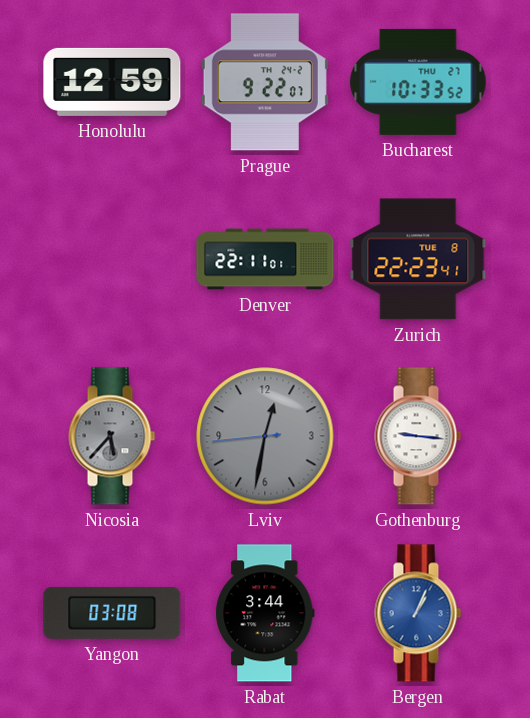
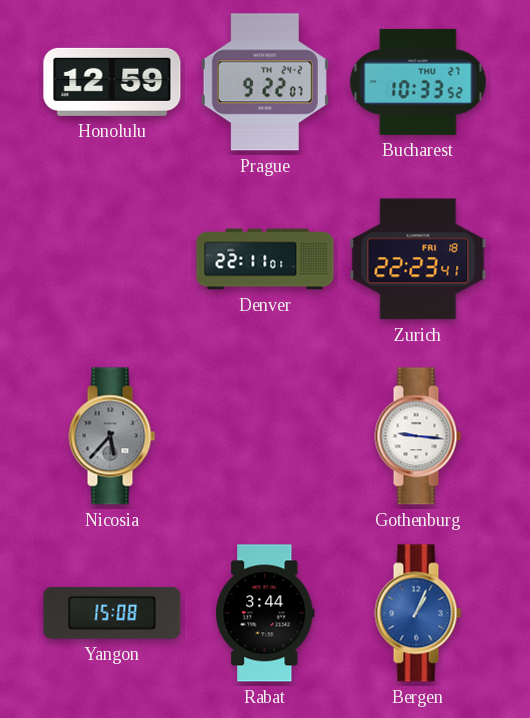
Zurich date: TUE 8 -> FRI 18 (418, 259)
Lviv: 12:31 -> none (265, 436)
Yangon: 03:08 -> 15:08 (112, 613)
